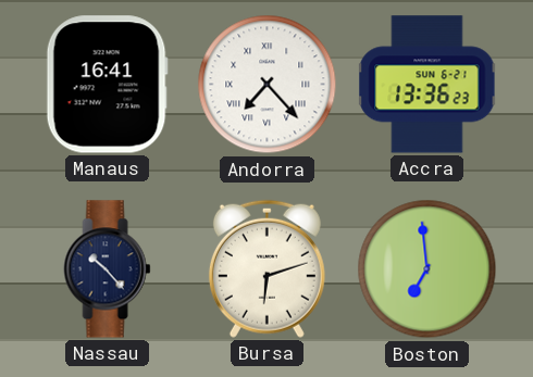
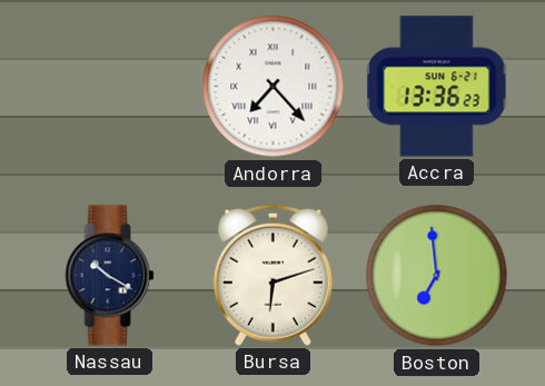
Manaus: 16:41 -> none (107, 85)
Nassau: 10:23 -> 10:20 (110, 276)
